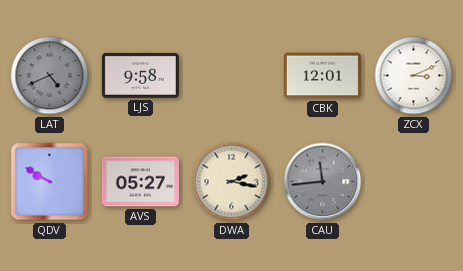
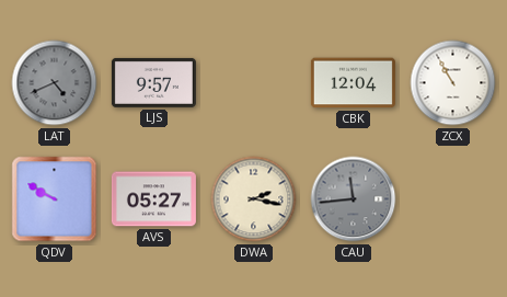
LJS: 9:58 -> 9:57 (153, 82)
CBK: 12:01 -> 12:04 (353, 83)
ZCX: 3:11 -> 10:55 (453, 83)
